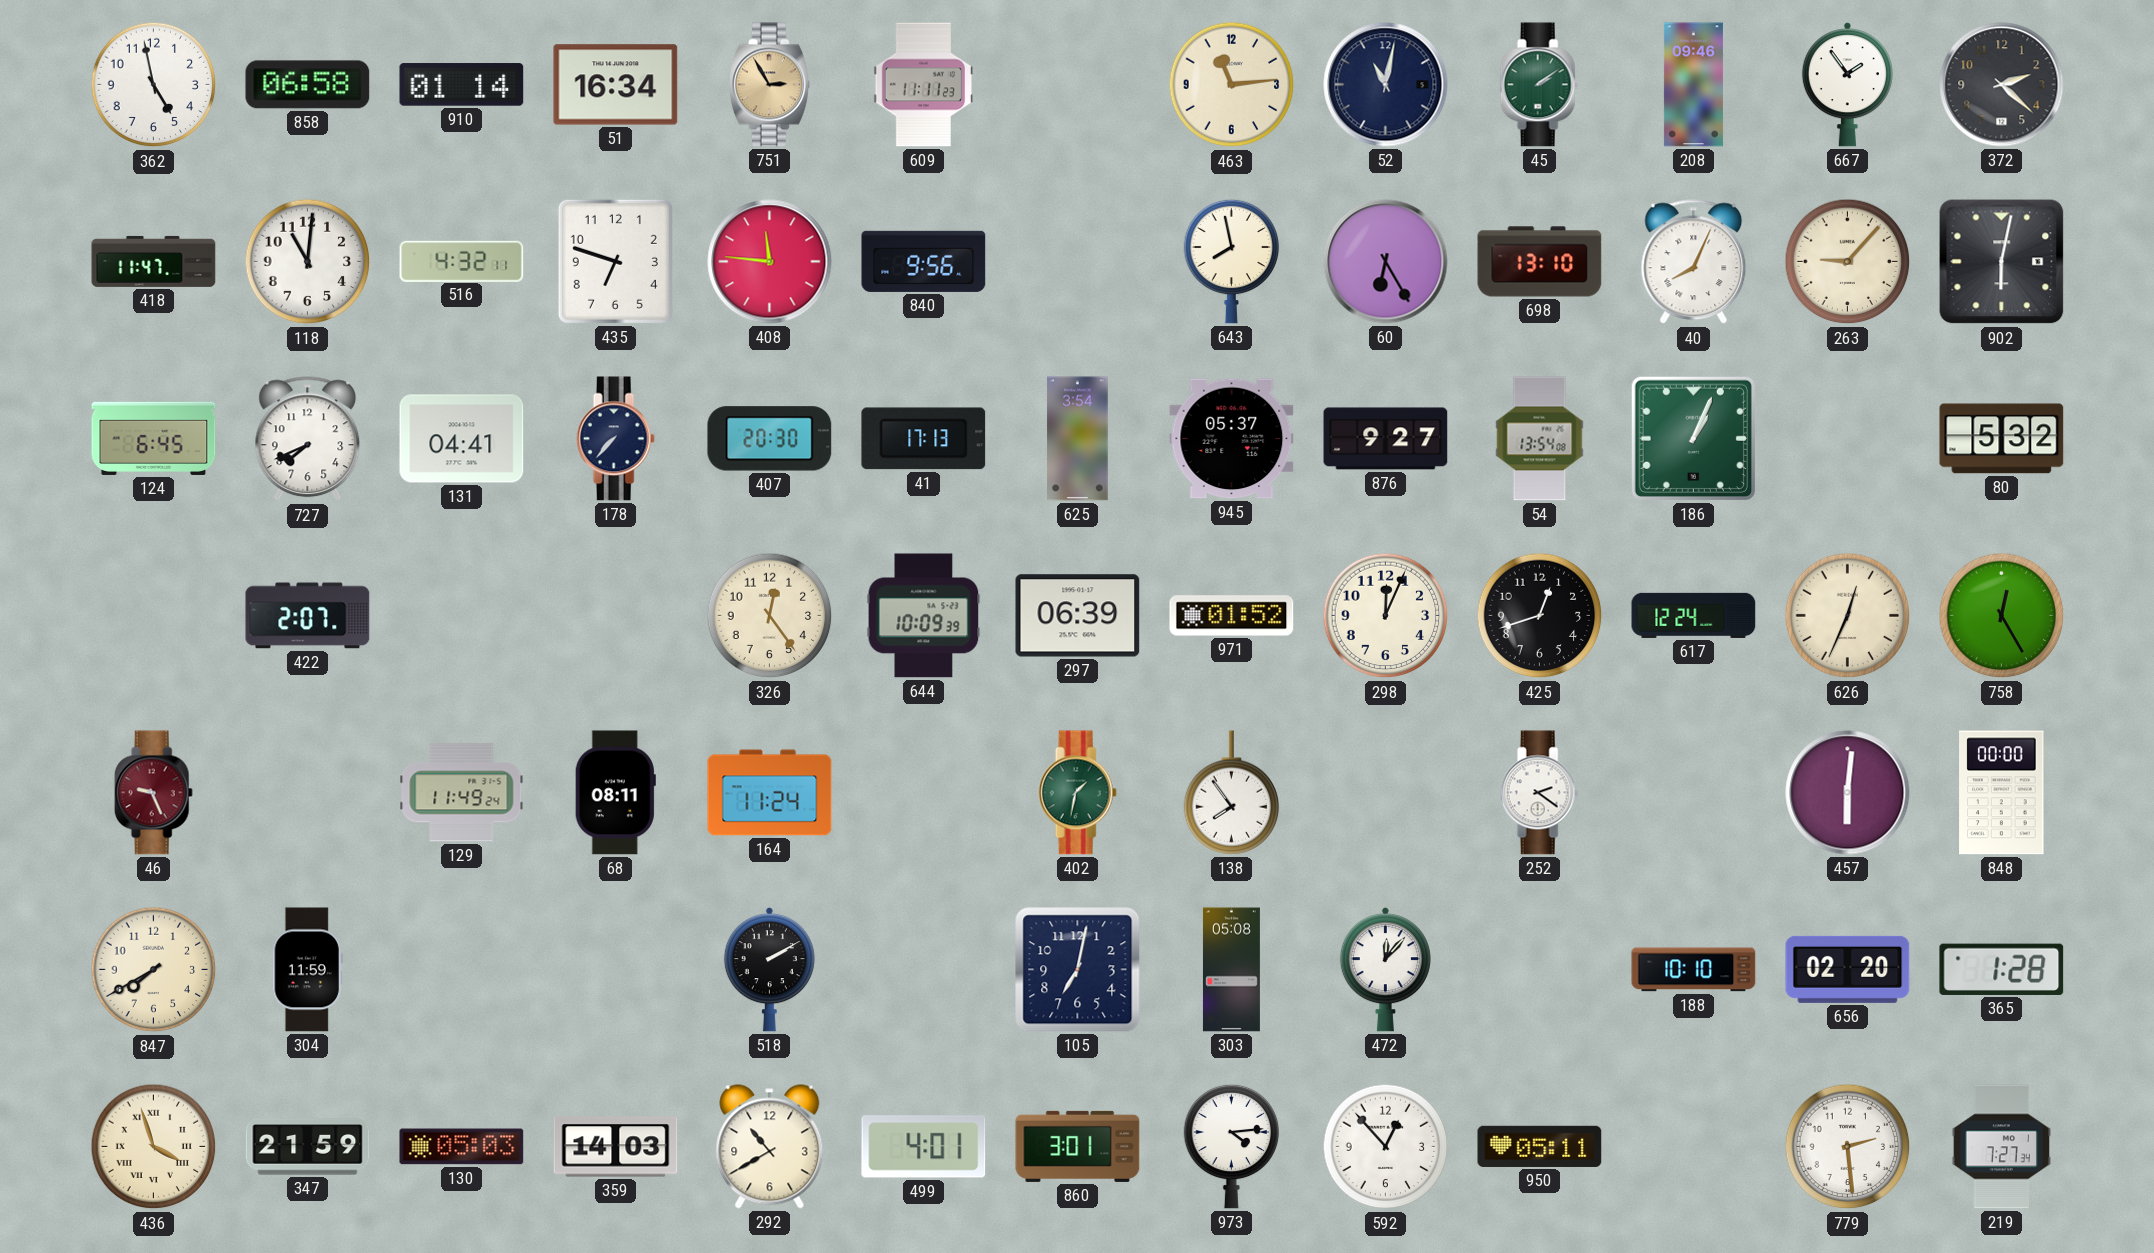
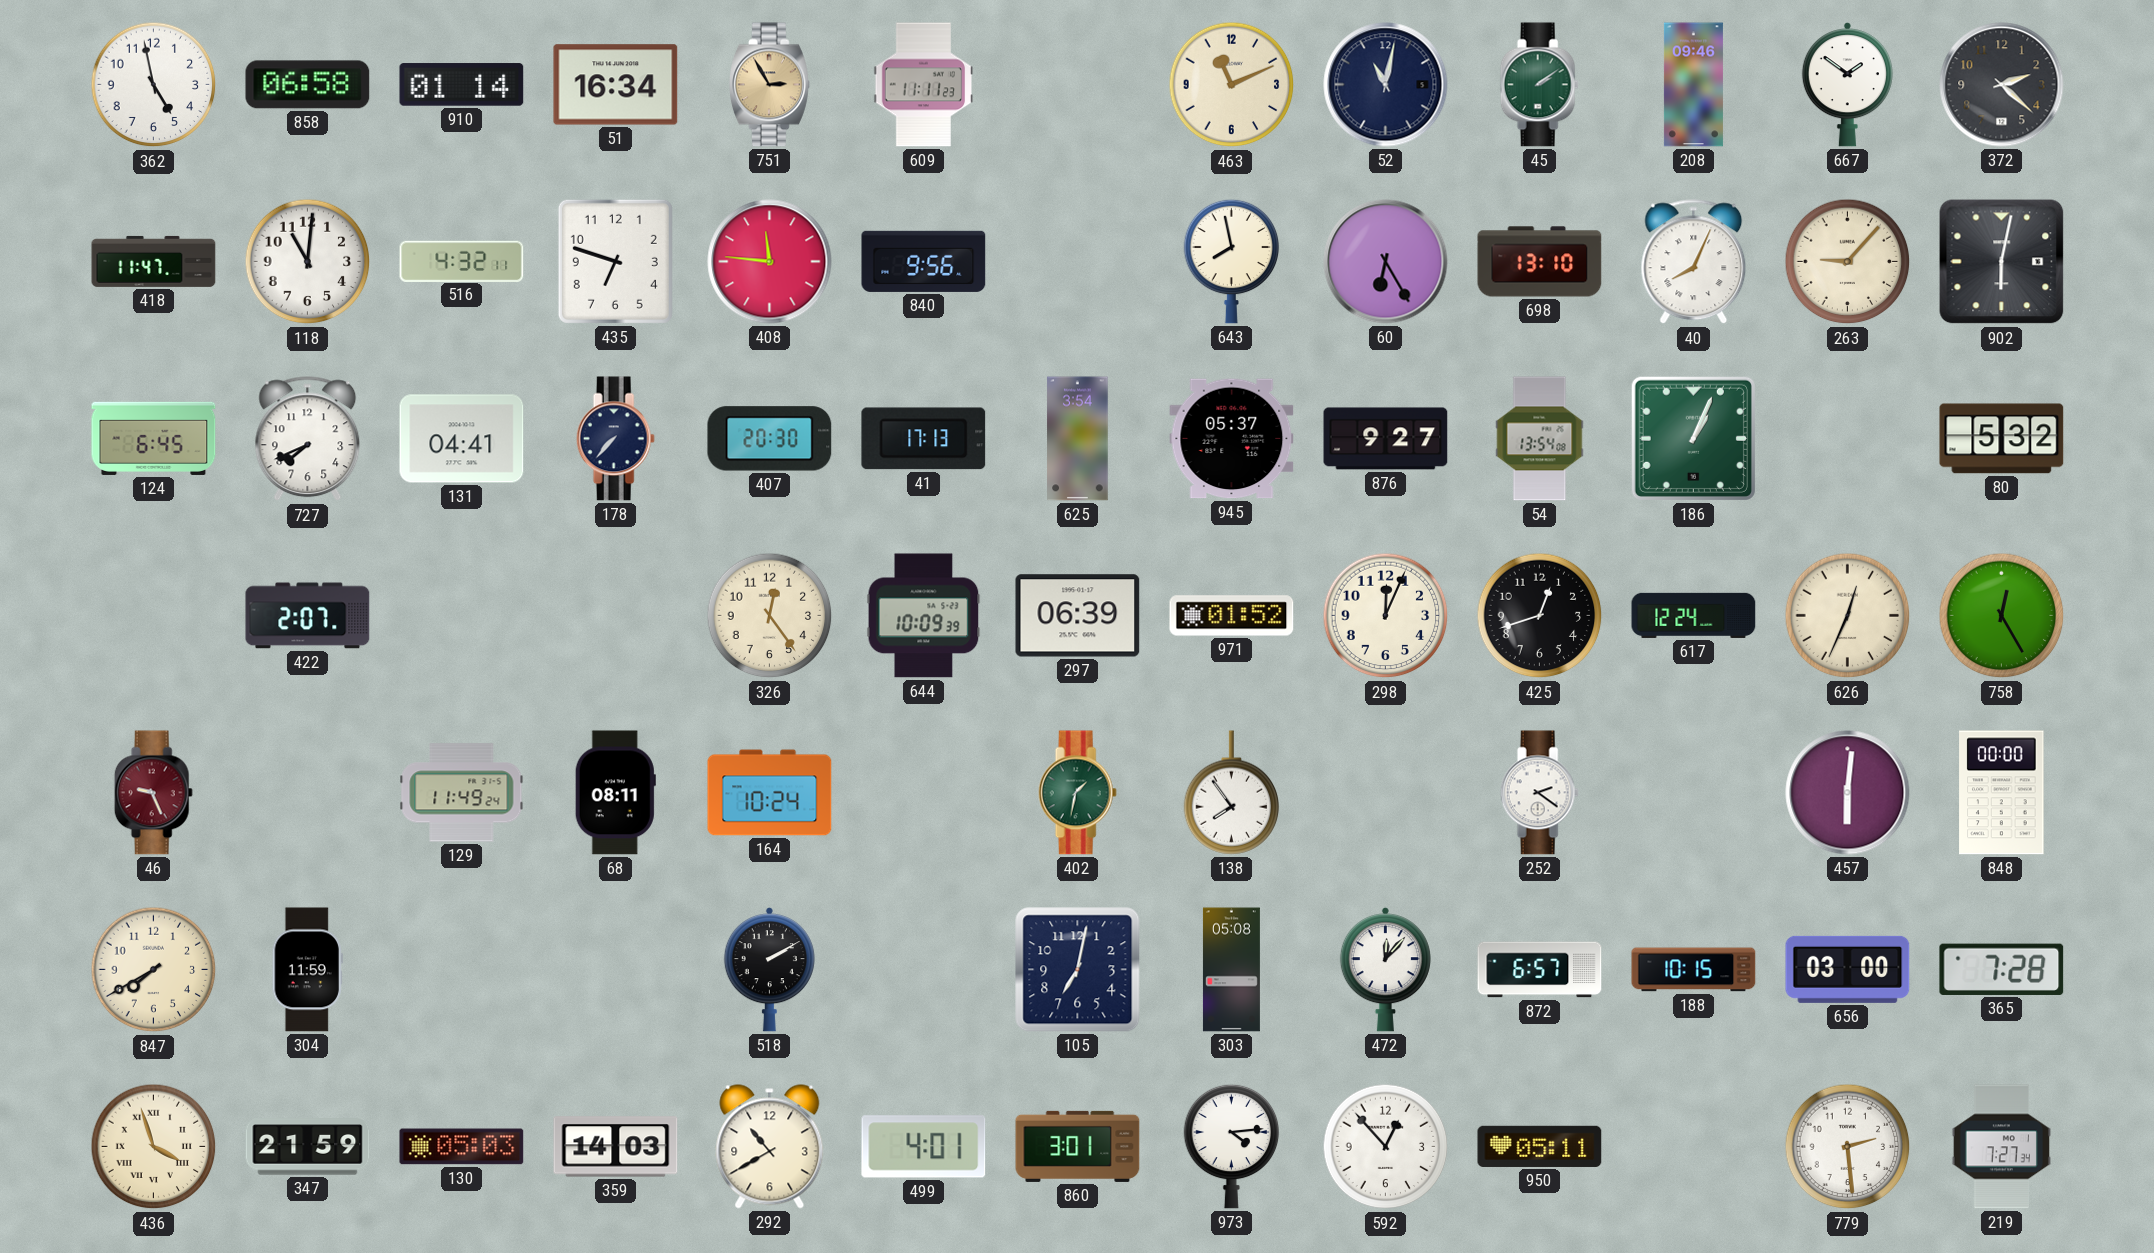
463: 11:14 -> 11:11 (1232, 85)
667: 1:54 -> 1:51 (1847, 85)
164: 11:24 -> 10:24 (770, 793)
872: none -> 6:57 (1540, 970)
188: 10:10 -> 10:15 (1694, 970)
656: 02:20 -> 03:00 (1848, 969)
365: 1:28 -> 7:28 (2002, 969)
